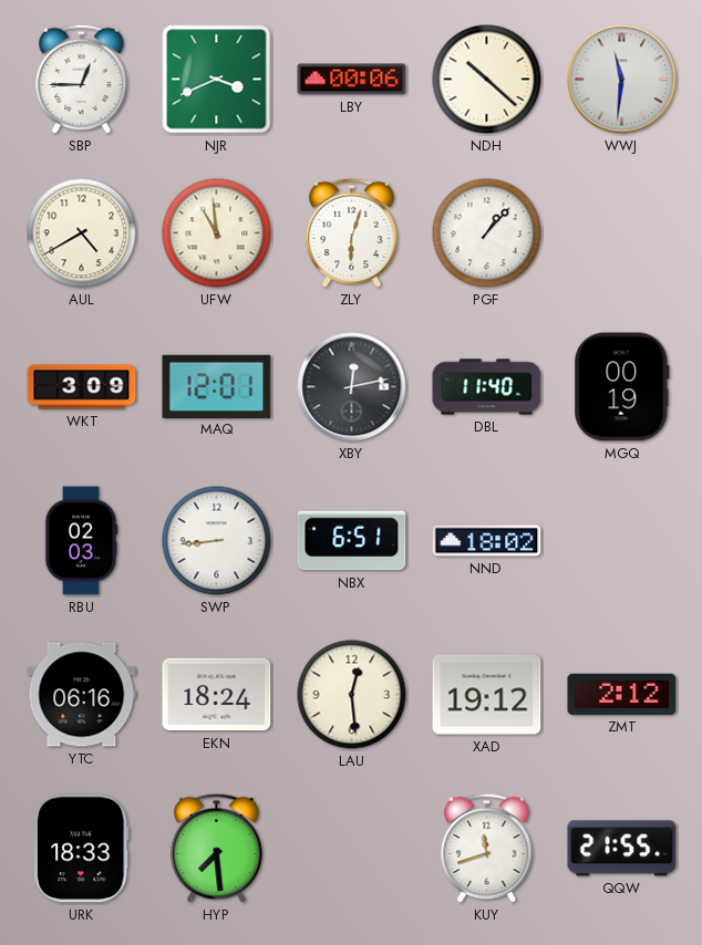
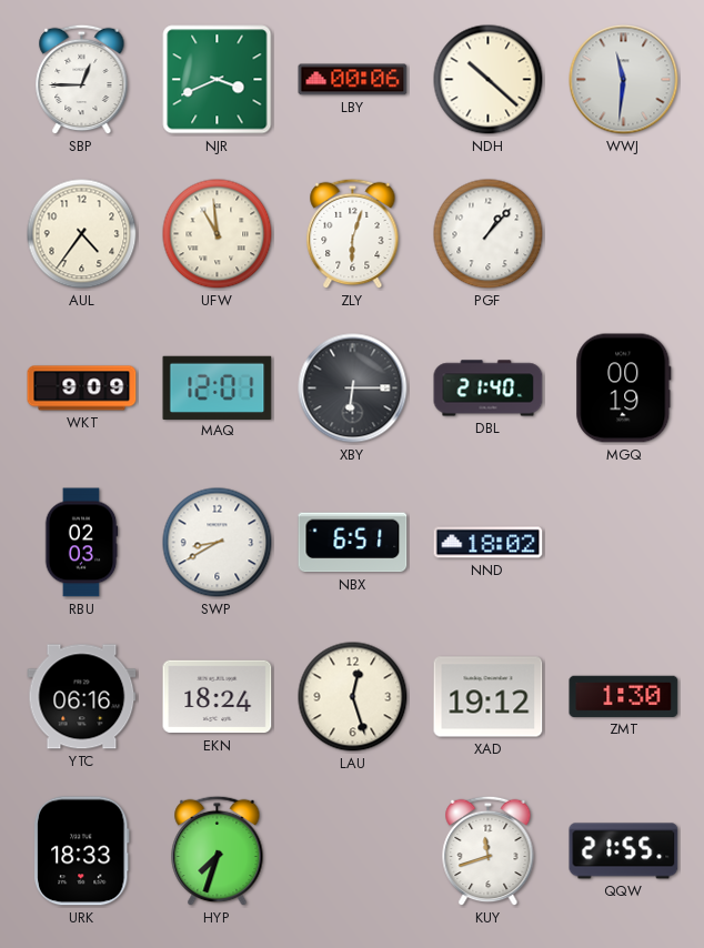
AUL: 4:40 -> 4:36 (82, 234)
WKT: 3:09 -> 9:09 (82, 389)
XBY: 12:13 -> 6:15 (353, 389)
DBL: 11:40 -> 21:40 (489, 389)
SWP: 8:44 -> 8:40 (218, 543)
LAU: 12:29 -> 12:27 (353, 697)
ZMT: 2:12 -> 1:30 (624, 696)
HYP: 7:29 -> 7:33 (218, 851)
